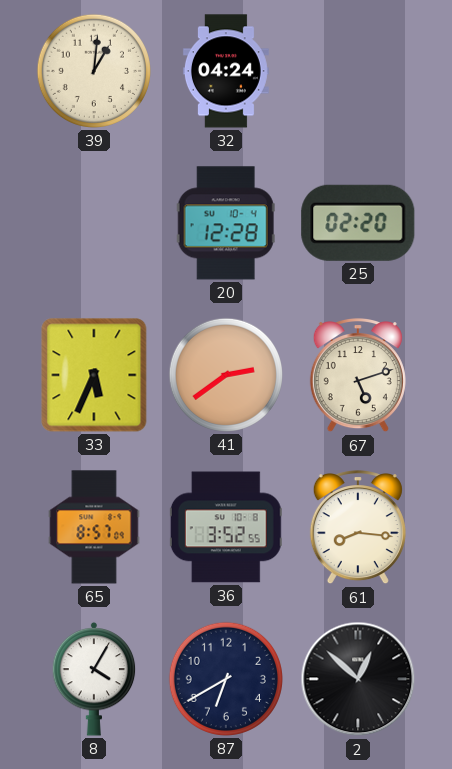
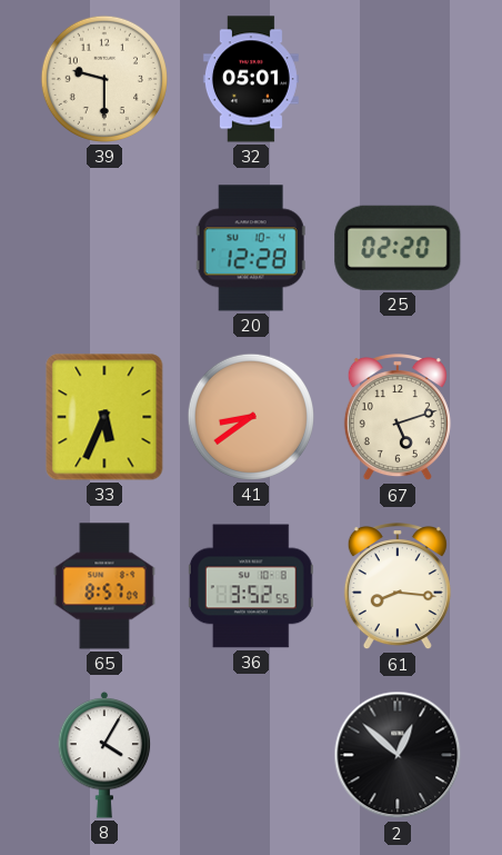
39: 1:01 -> 9:30 (104, 79)
32: 04:24 -> 05:01 (251, 79)
41: 2:39 -> 8:39 (251, 417)
87: 6:40 -> none (226, 679)
